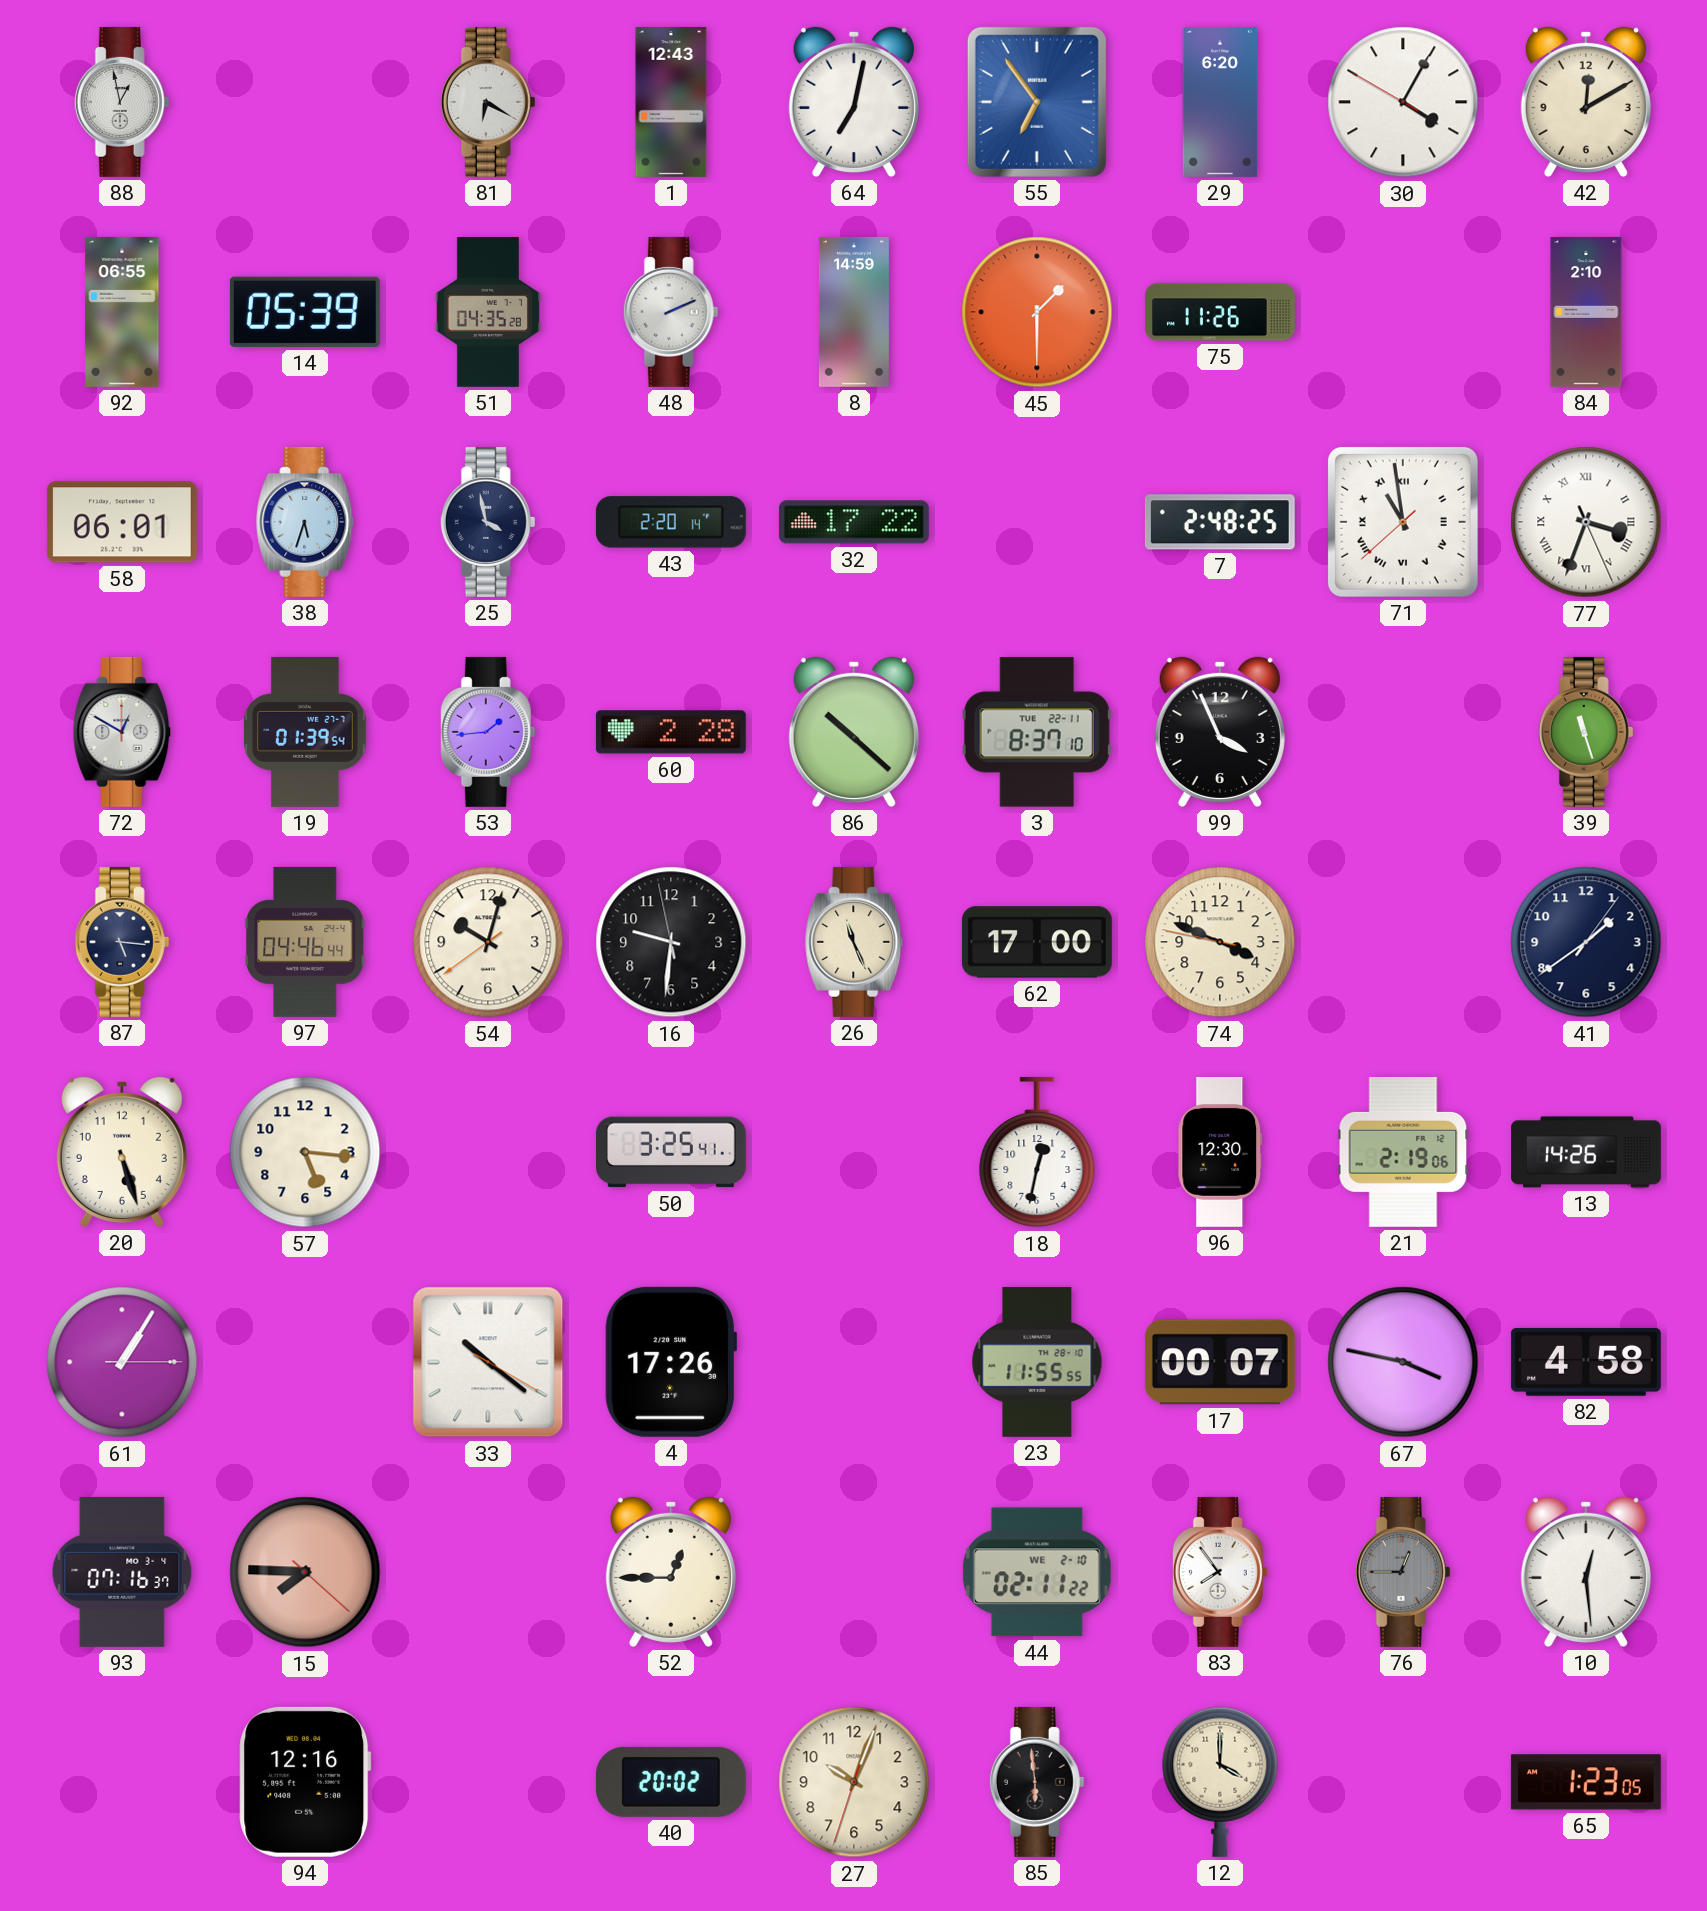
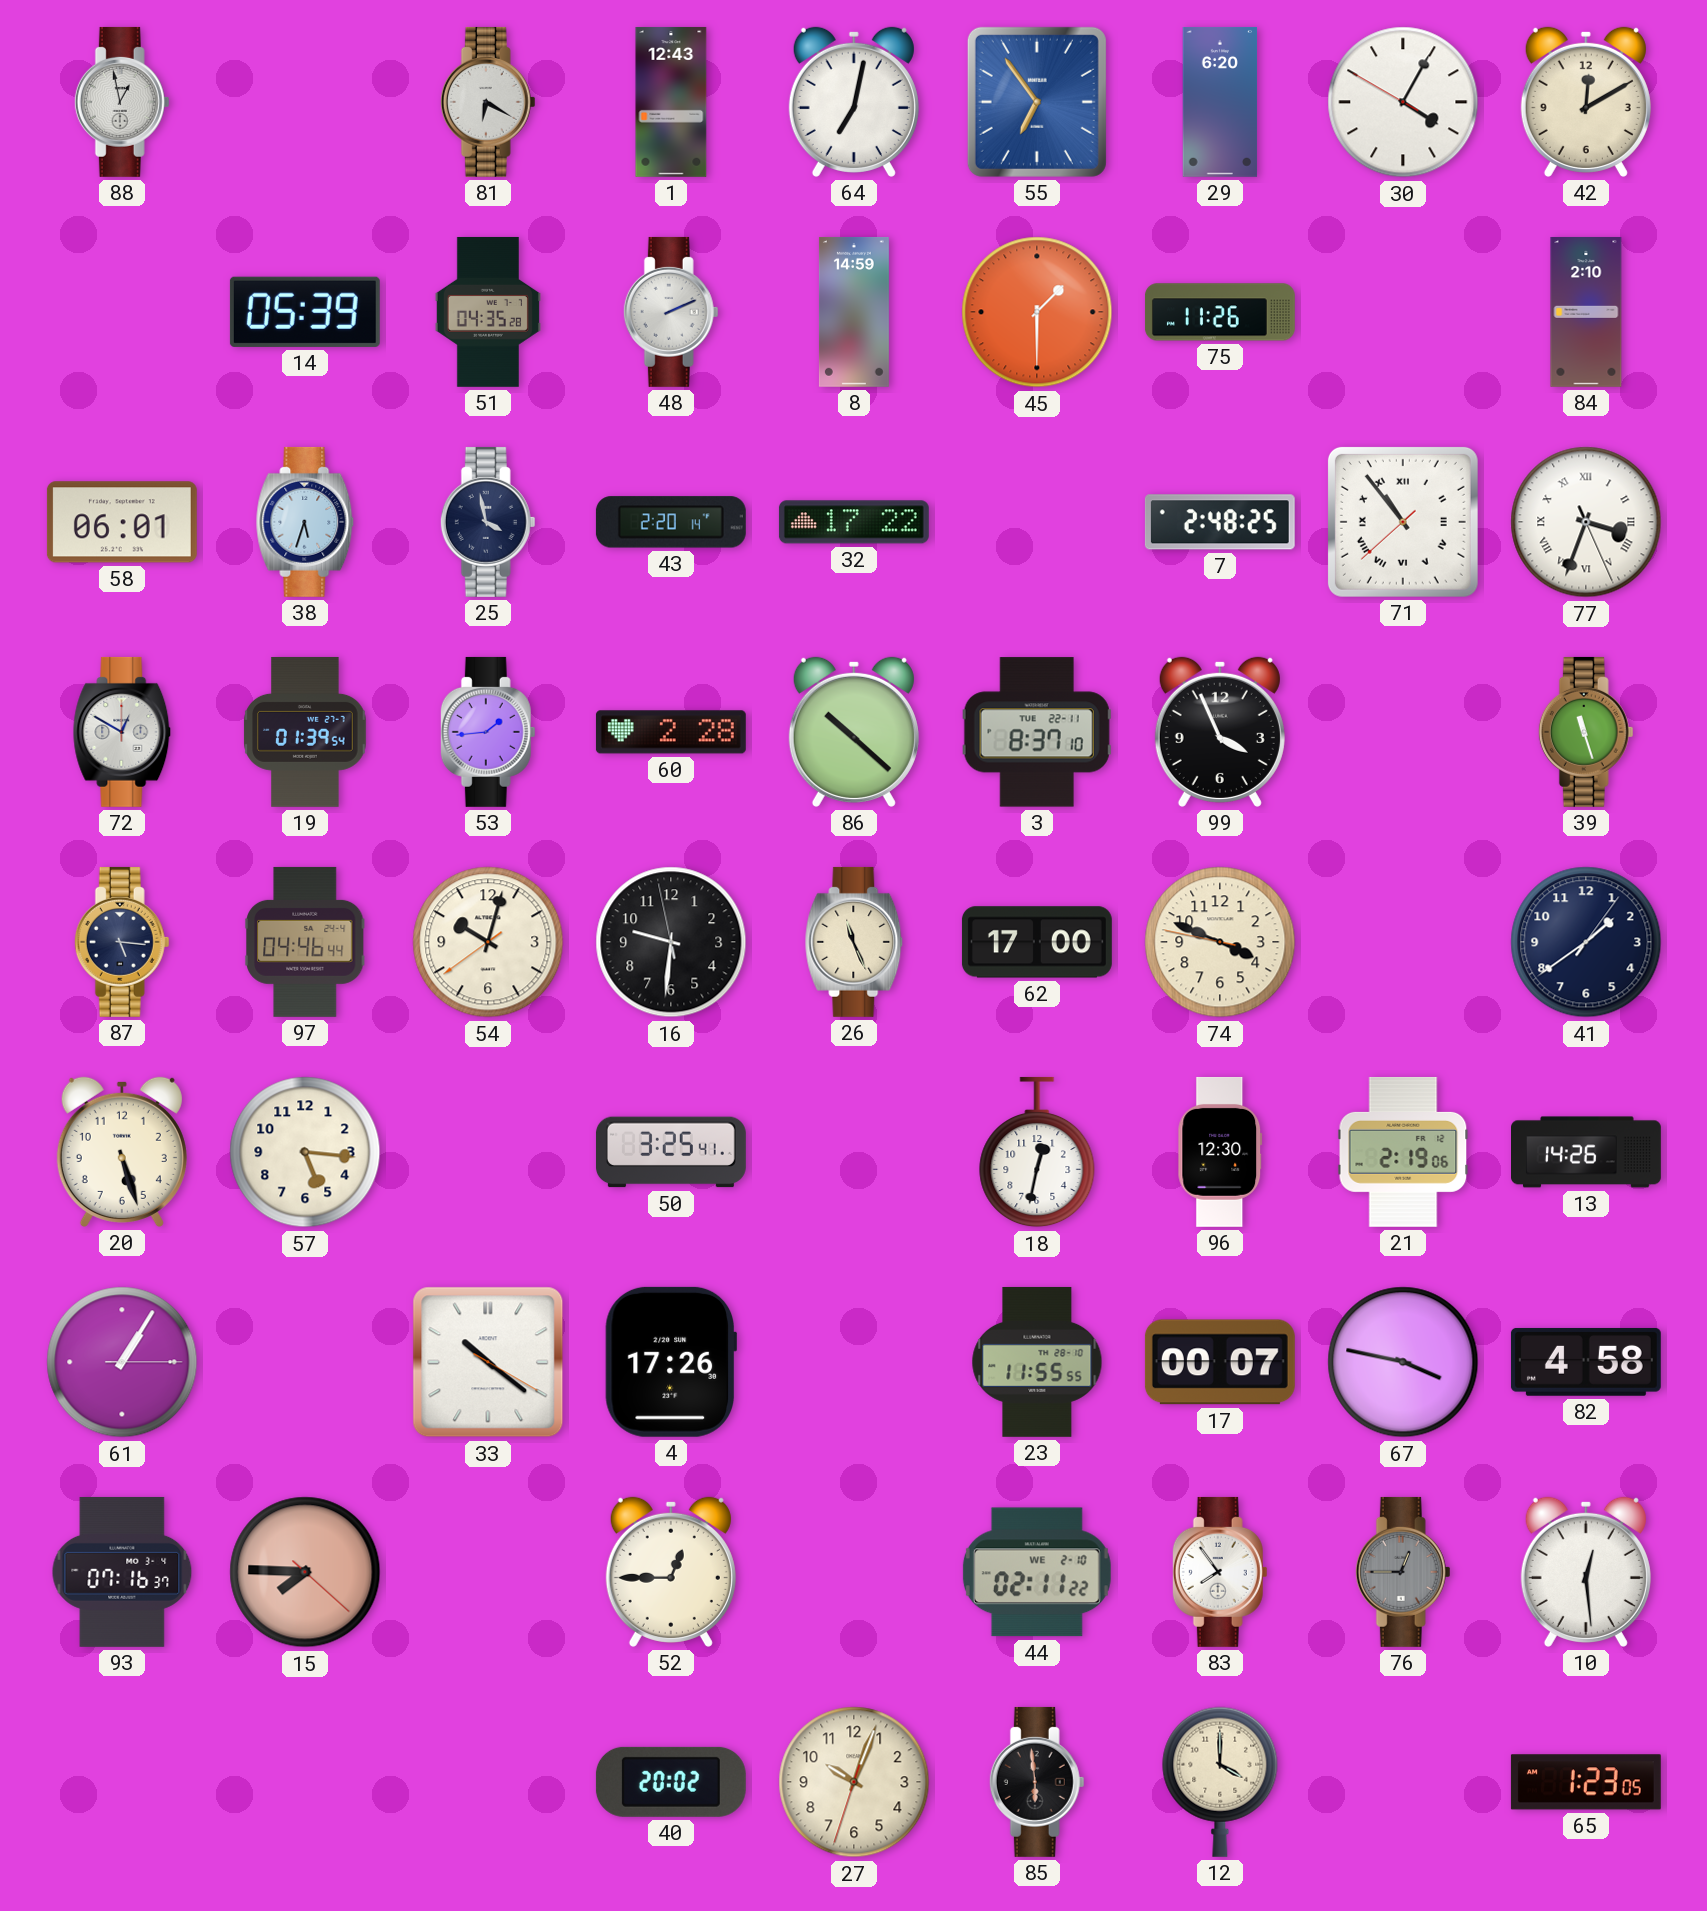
92: 06:55 -> none (122, 312)
71: 10:58 -> 10:53 (1403, 522)
94: 12:16 -> none (305, 1782)
